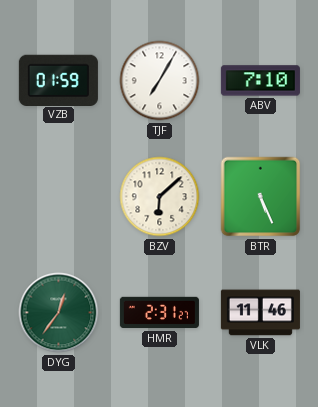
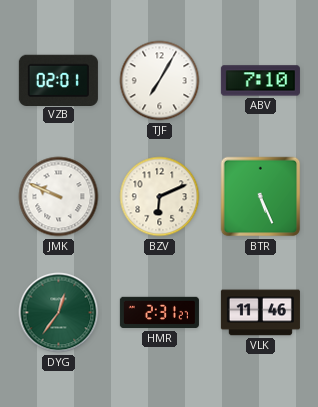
VZB: 01:59 -> 02:01 (58, 80)
JMK: none -> 9:49 (59, 197)
BZV: 6:08 -> 6:11 (160, 197)
